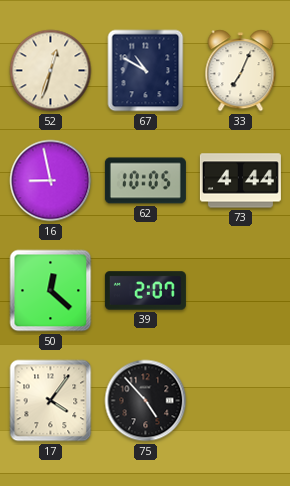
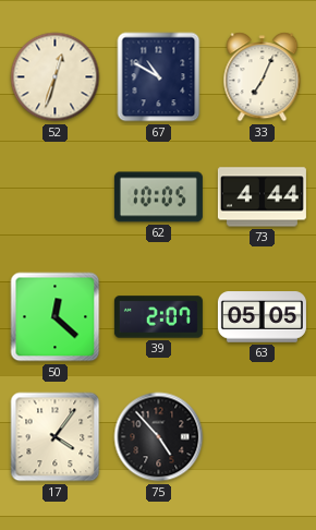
16: 8:58 -> none (51, 181)
63: none -> 05:05 (262, 317)
